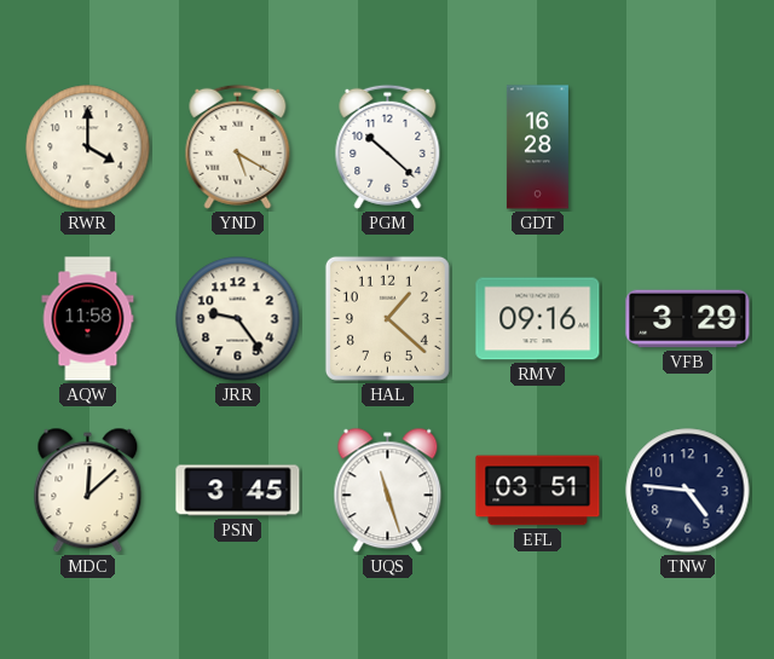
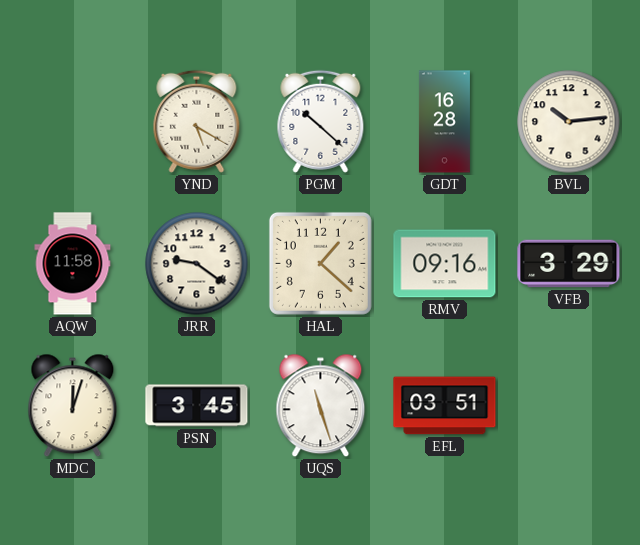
RWR: 4:00 -> none (88, 148)
BVL: none -> 10:14 (569, 122)
JRR: 9:24 -> 9:21 (197, 264)
MDC: 12:08 -> 12:03 (73, 406)
TNW: 4:46 -> none (688, 491)
